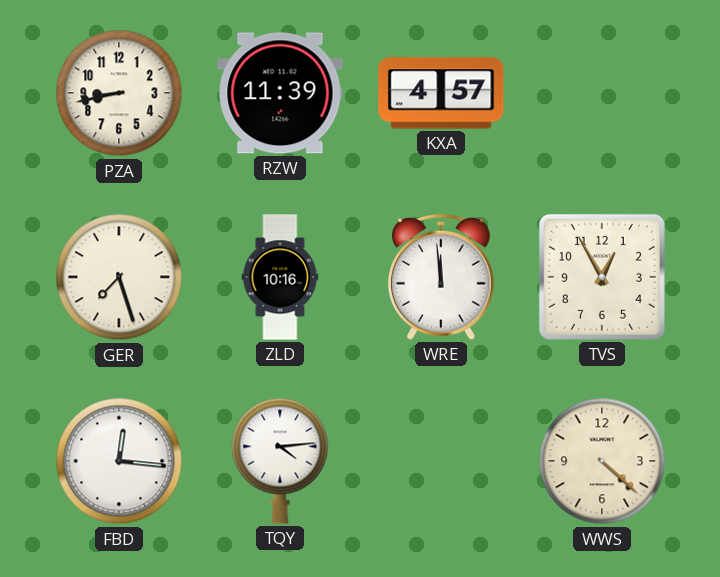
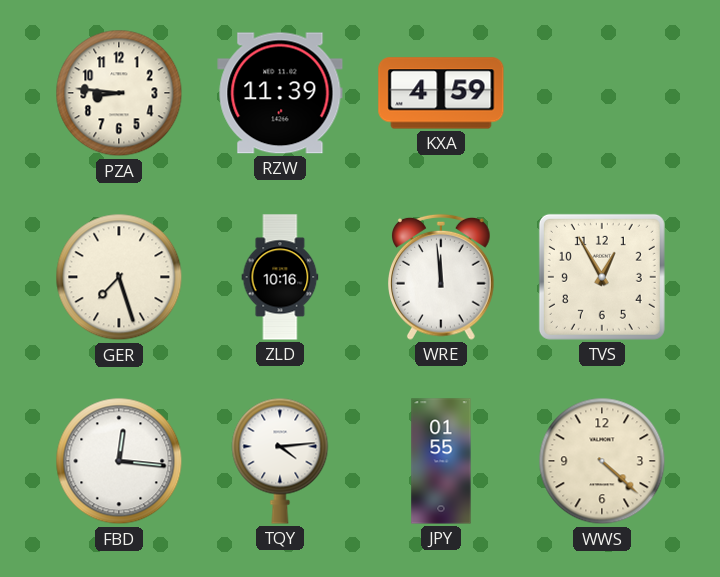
PZA: 8:43 -> 8:46 (119, 93)
KXA: 4:57 -> 4:59 (441, 93)
JPY: none -> 01:55 (441, 461)
